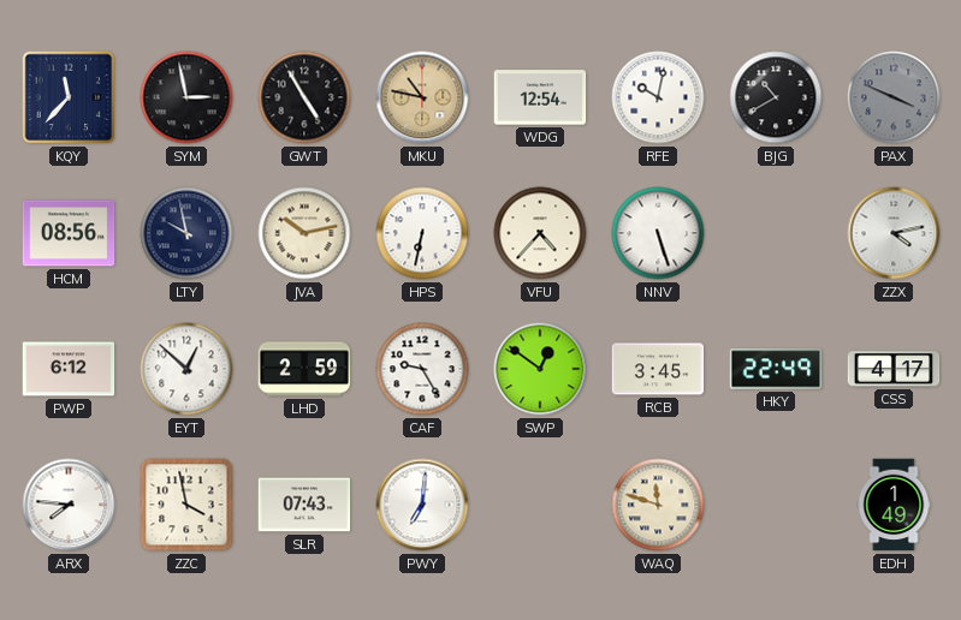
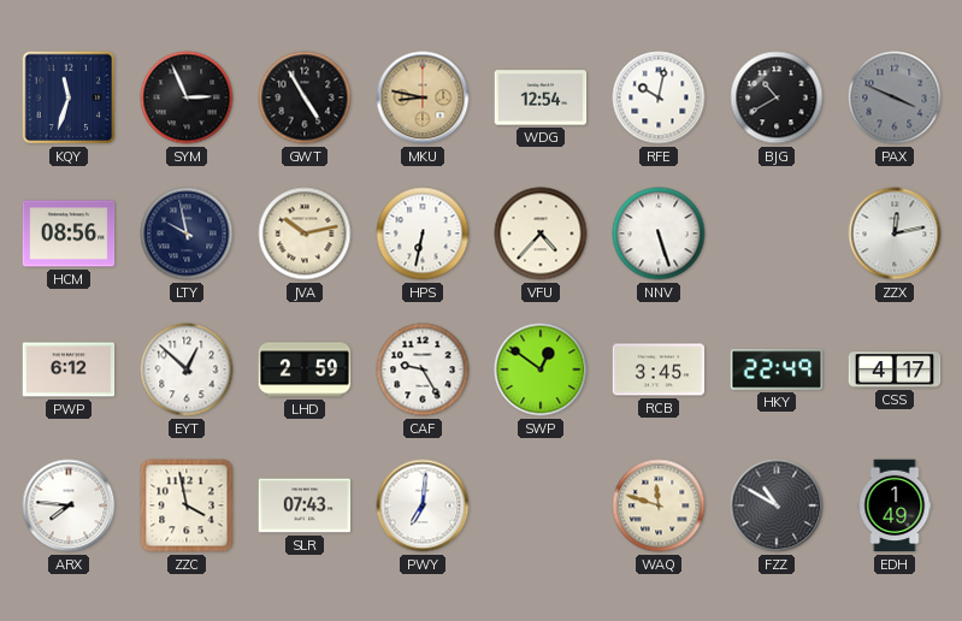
KQY: 11:37 -> 11:33 (69, 97)
SYM: 2:58 -> 2:56 (187, 97)
MKU: 10:47 -> 8:47 (423, 97)
ZZX: 4:13 -> 12:13 (895, 233)
FZZ: none -> 10:50 (777, 505)
